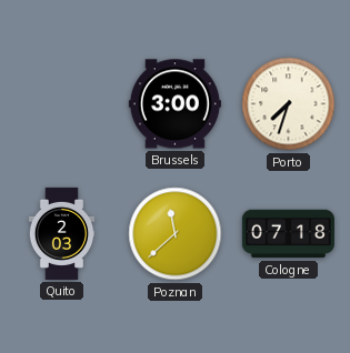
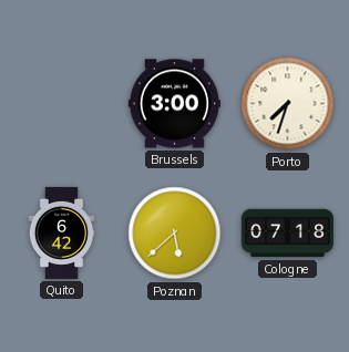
Quito: 2:03 -> 6:42 (62, 232)
Poznan: 11:38 -> 5:38 (175, 234)
